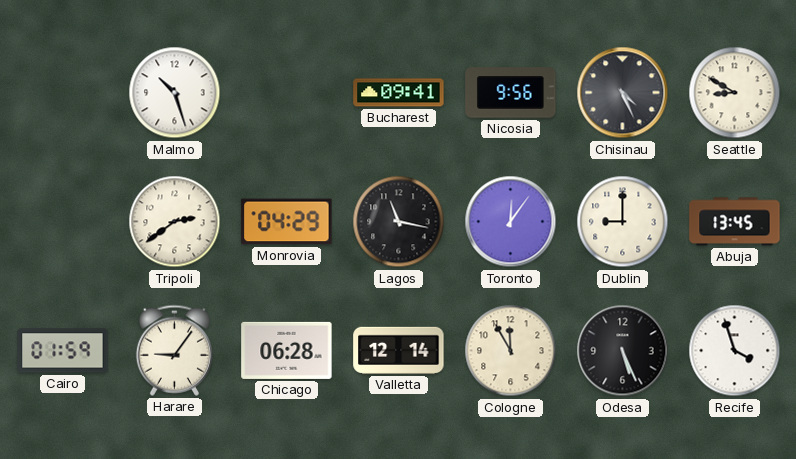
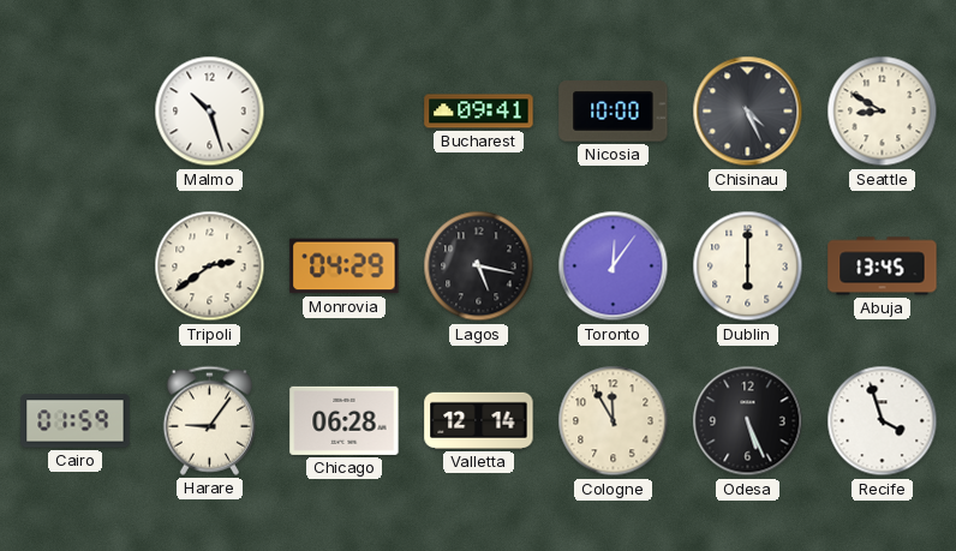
Nicosia: 9:56 -> 10:00 (614, 112)
Lagos: 11:17 -> 5:17 (479, 266)
Dublin: 9:00 -> 6:00 (748, 266)
